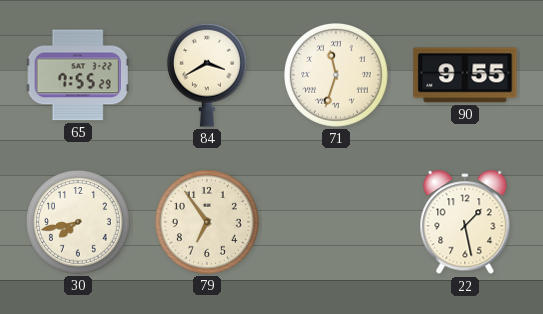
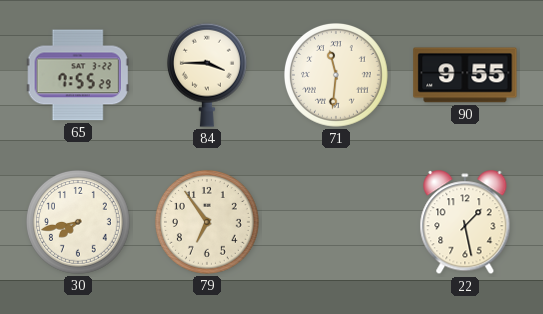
84: 3:40 -> 3:45 (207, 75)
71: 11:33 -> 11:31 (337, 76)
